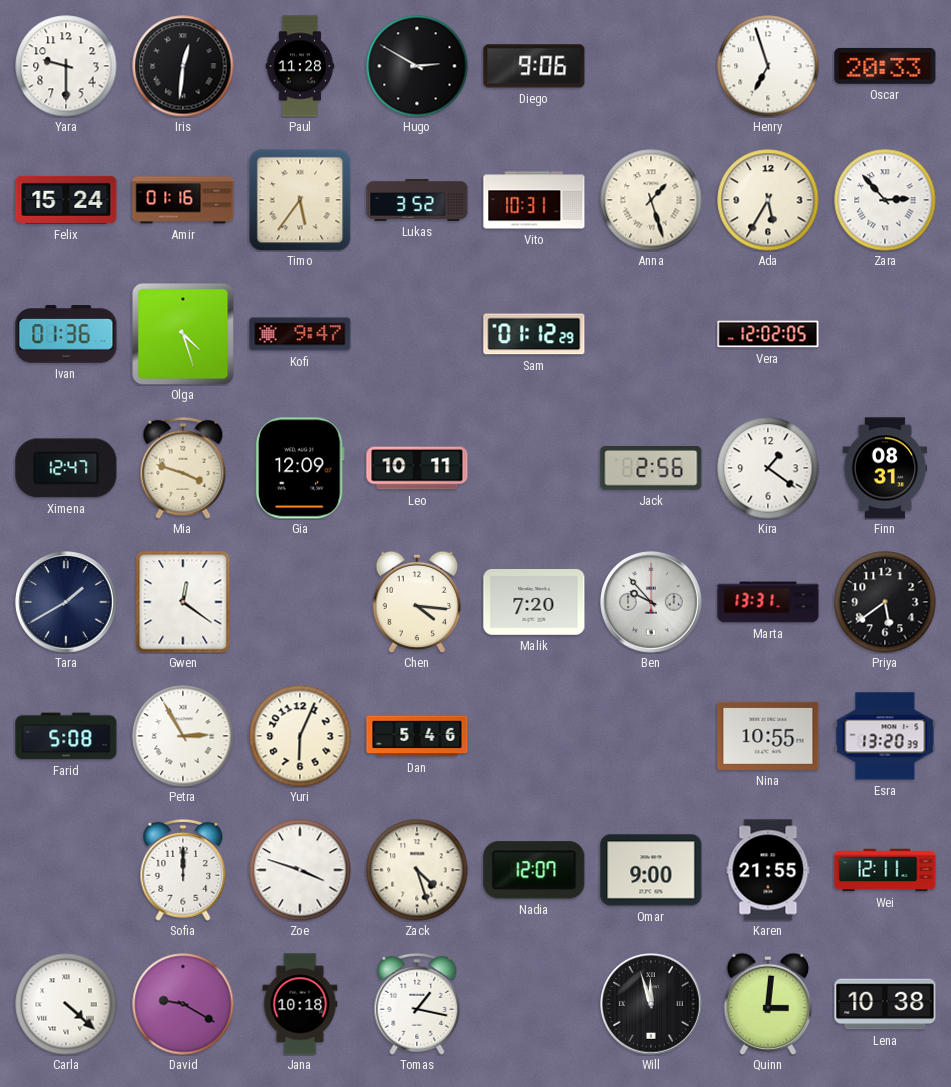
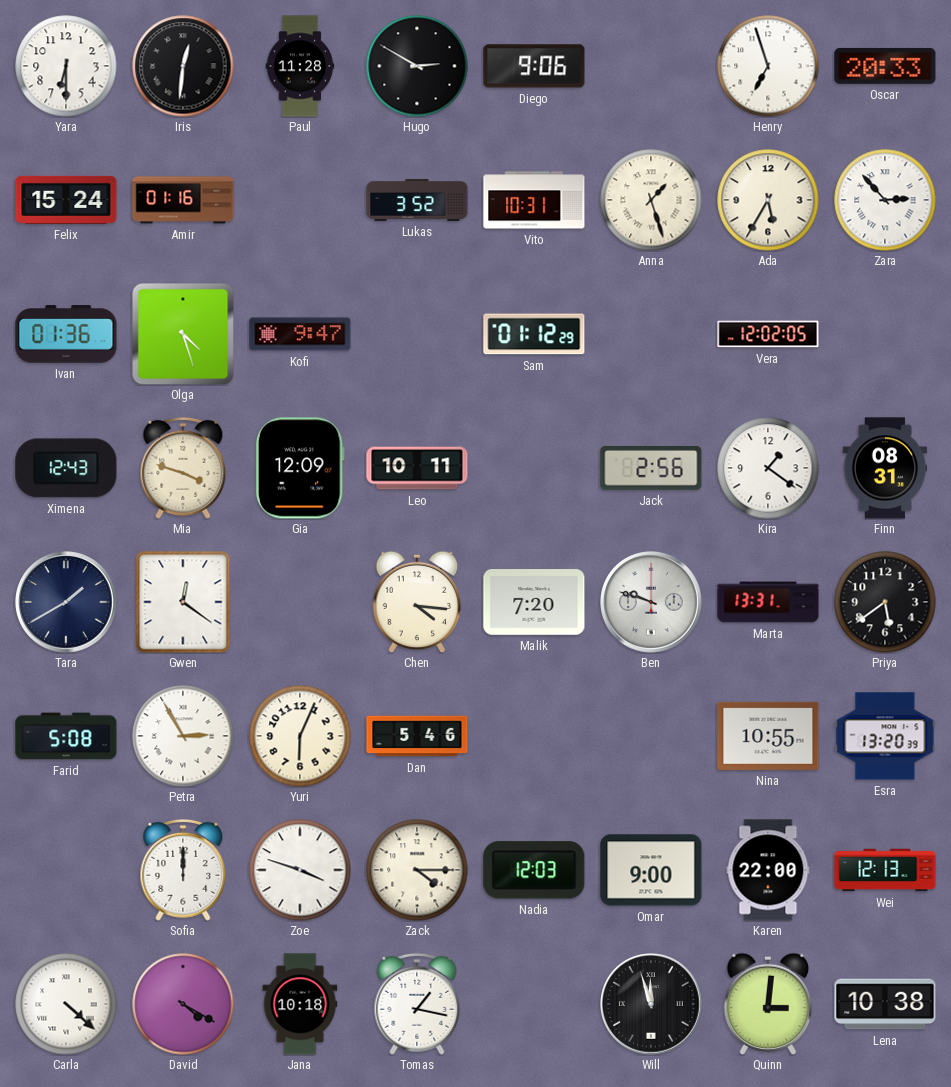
Yara: 9:30 -> 6:30 (66, 66)
Timo: 5:36 -> none (300, 200)
Ximena: 12:47 -> 12:43 (66, 468)
Ben: 9:53 -> 9:48 (651, 602)
Zack: 4:27 -> 4:15 (417, 870)
Nadia: 12:07 -> 12:03 (534, 870)
Karen: 21:55 -> 22:00 (768, 870)
Wei: 12:11 -> 12:13 (885, 870)
David: 9:20 -> 4:20 (183, 1004)
